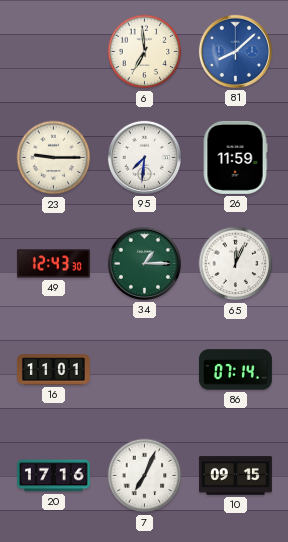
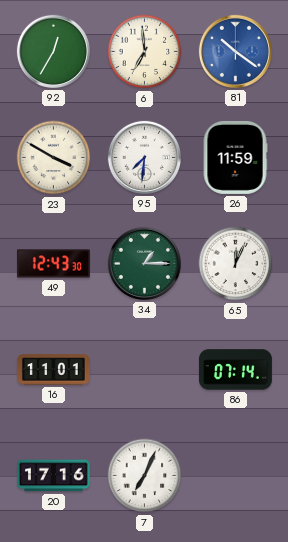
92: none -> 12:35 (53, 51)
81: 8:08 -> 10:21 (235, 51)
23: 9:15 -> 3:50 (54, 158)
10: 09:15 -> none (235, 476)
